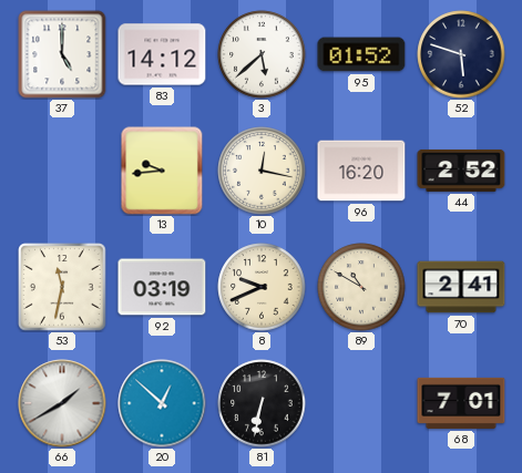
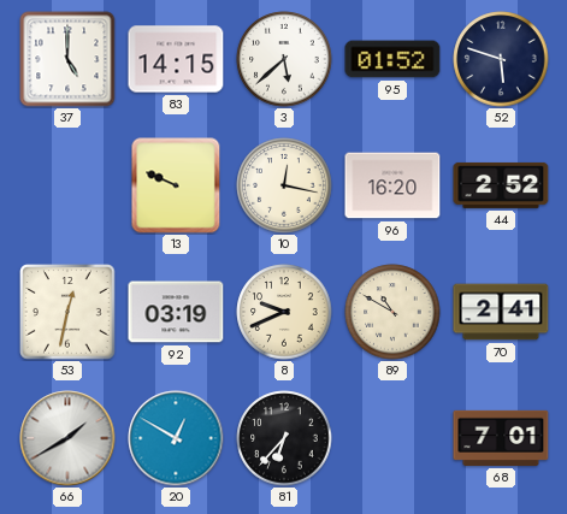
83: 14:12 -> 14:15 (176, 59)
13: 9:44 -> 9:49 (176, 185)
53: 11:32 -> 12:32 (67, 312)
20: 12:52 -> 12:50 (176, 438)
81: 6:32 -> 6:37 (284, 438)
